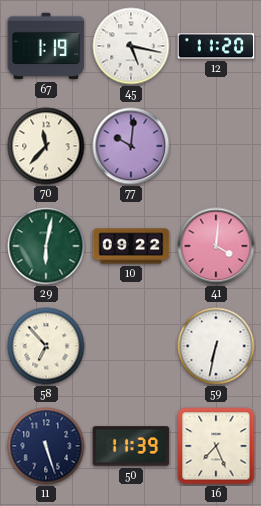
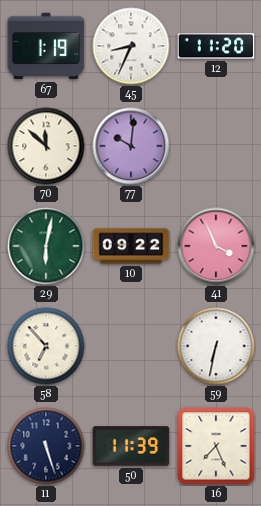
45: 5:17 -> 8:34 (131, 46)
70: 11:37 -> 11:52 (46, 146)
41: 4:01 -> 3:56 (216, 246)
